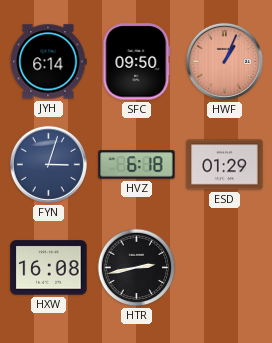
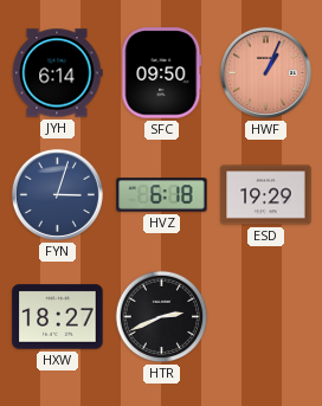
ESD: 01:29 -> 19:29 (266, 195)
HXW: 16:08 -> 18:27 (58, 317)
HTR: 2:43 -> 2:41 (162, 317)
